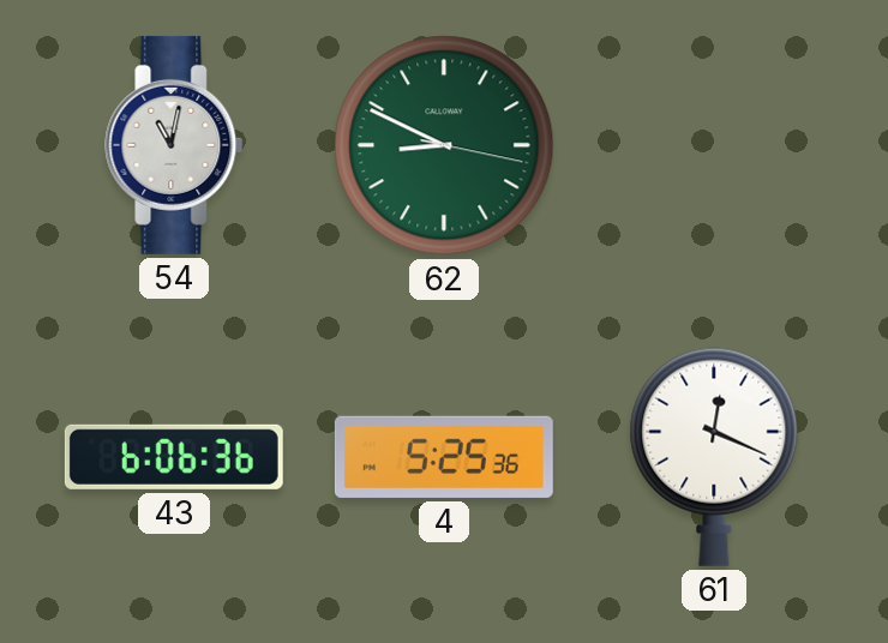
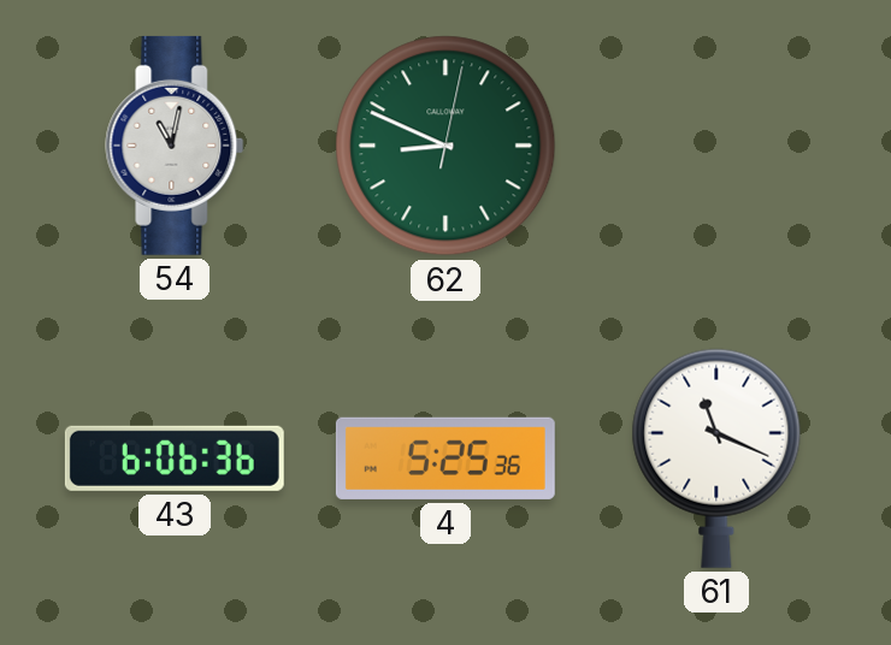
62: 8:49:17 -> 8:49:02 (445, 146)
61: 12:19 -> 11:19 (716, 458)
